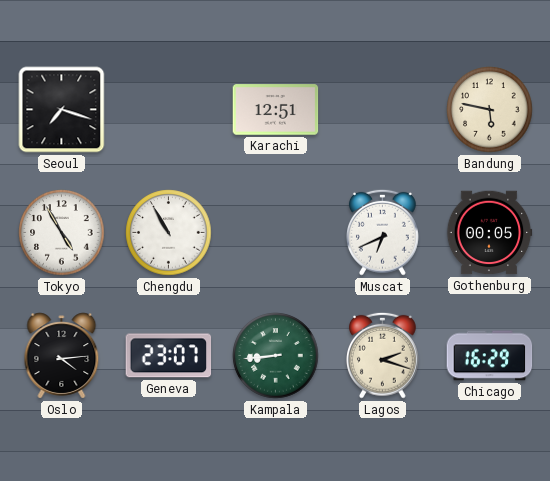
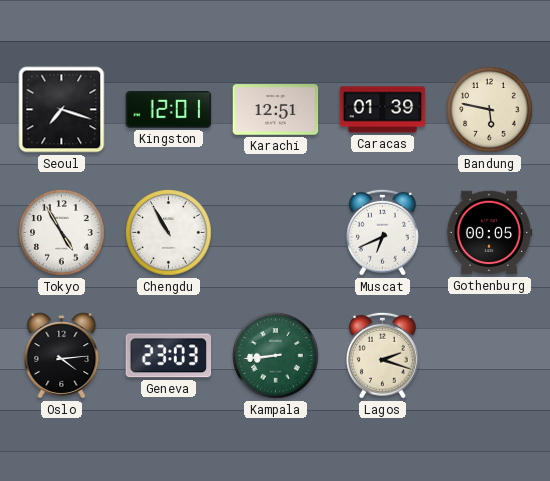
Kingston: none -> 12:01 (169, 109)
Caracas: none -> 01:39 (383, 110)
Geneva: 23:07 -> 23:03 (169, 356)
Chicago: 16:29 -> none (490, 356)
